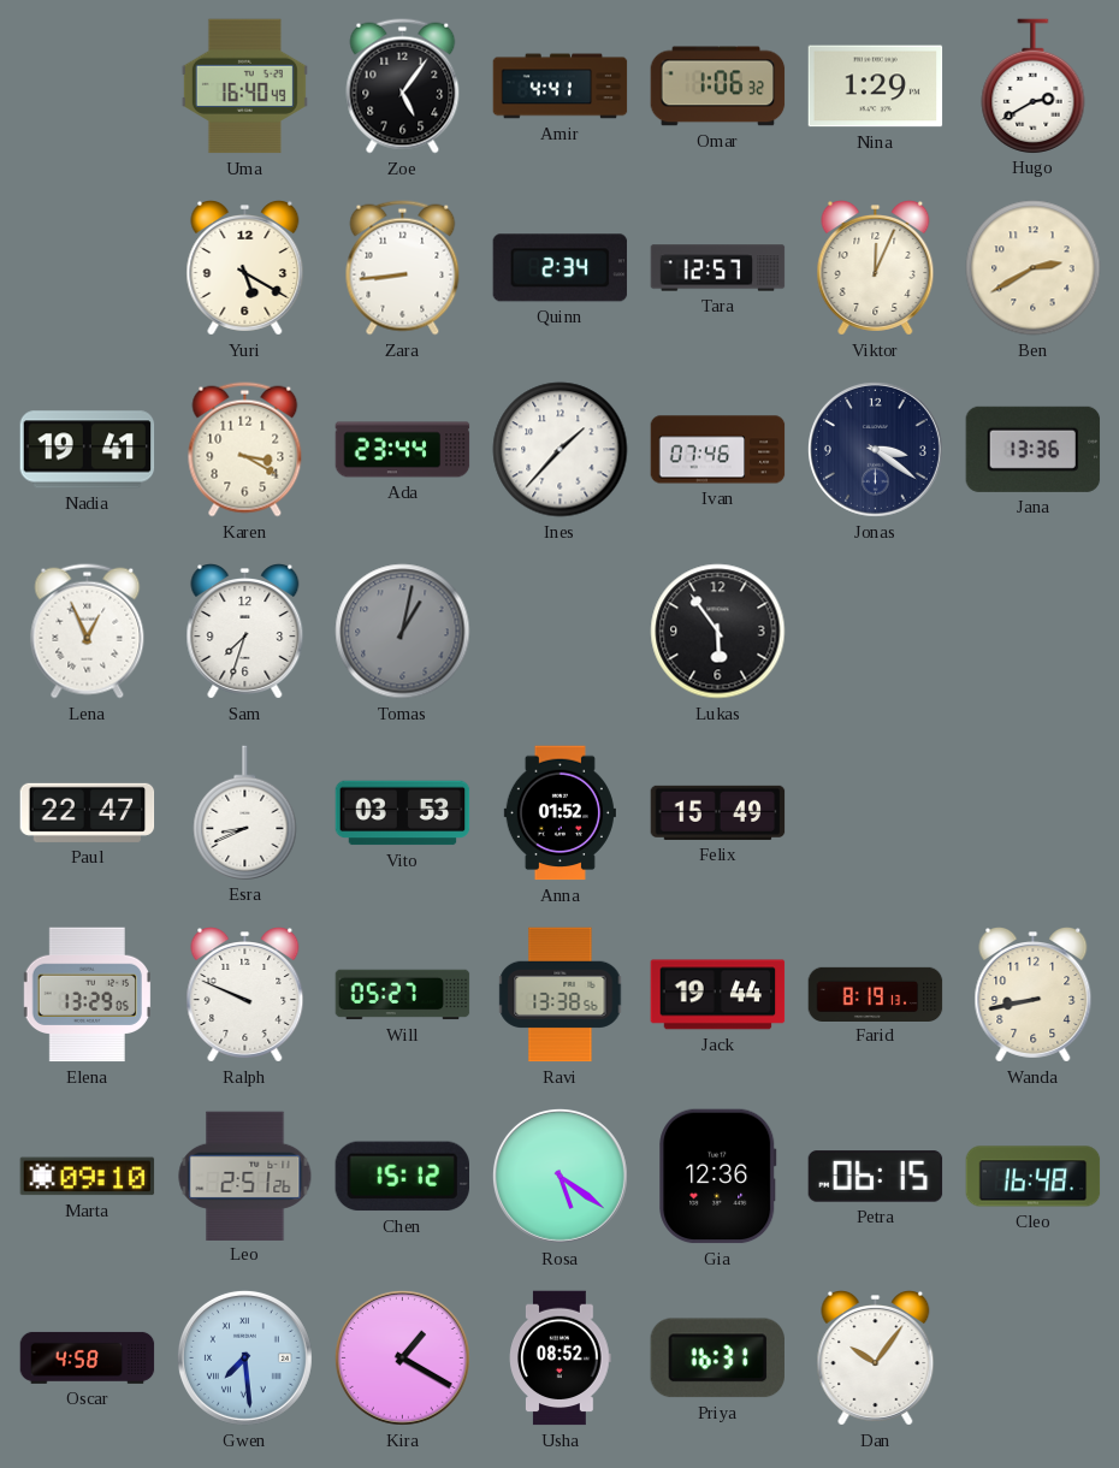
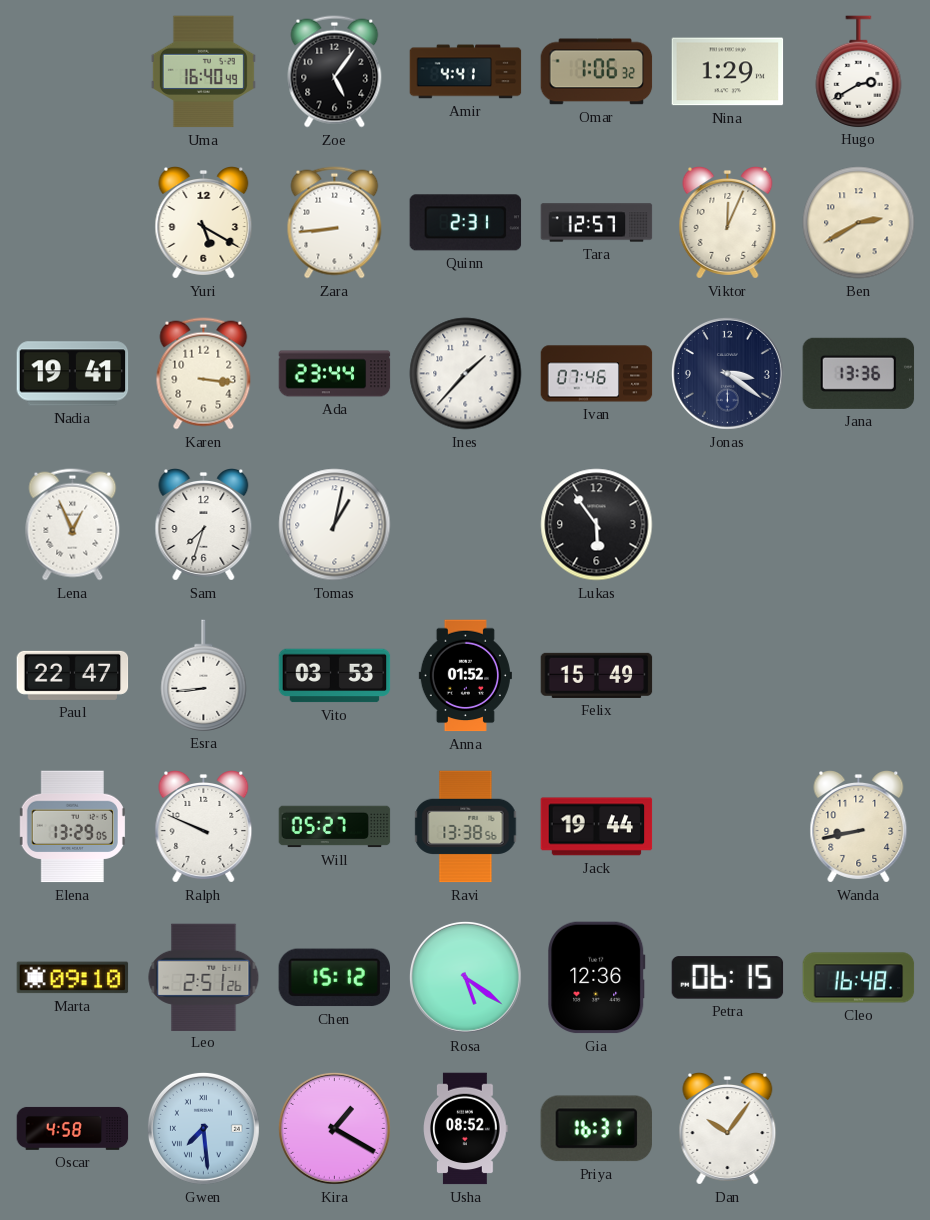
Quinn: 2:34 -> 2:31 (466, 223)
Karen: 3:20 -> 3:16 (204, 374)
Tomas dial: grey -> white (335, 525)
Esra: 8:41 -> 8:44 (204, 675)
Farid: 8:19 -> none (876, 994)
